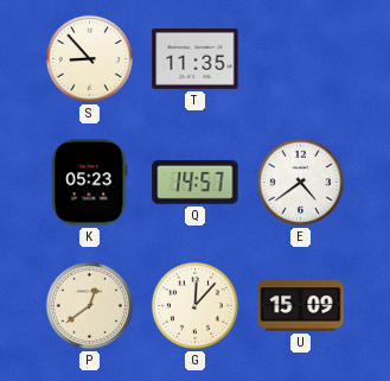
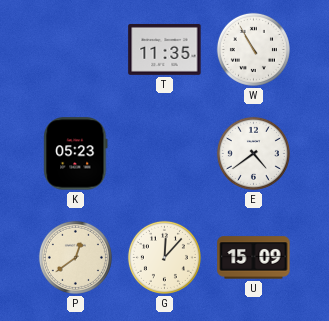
S: 8:53 -> none (89, 58)
W: none -> 10:55 (253, 49)
Q: 14:57 -> none (196, 183)
